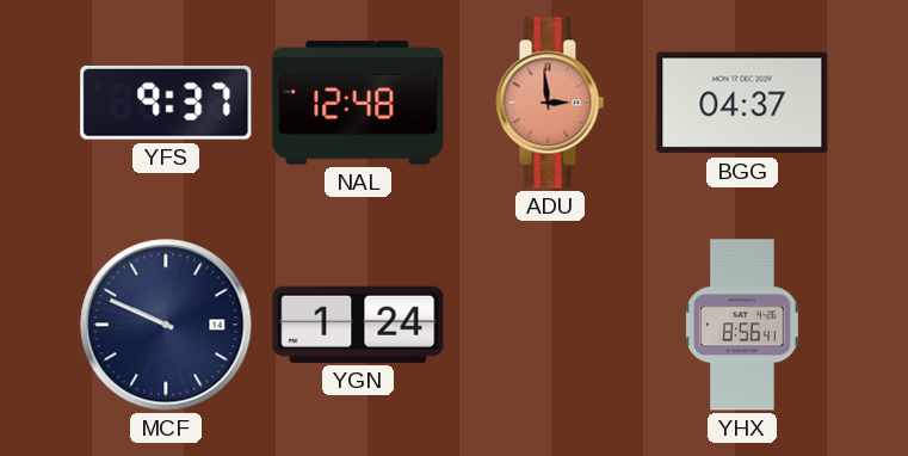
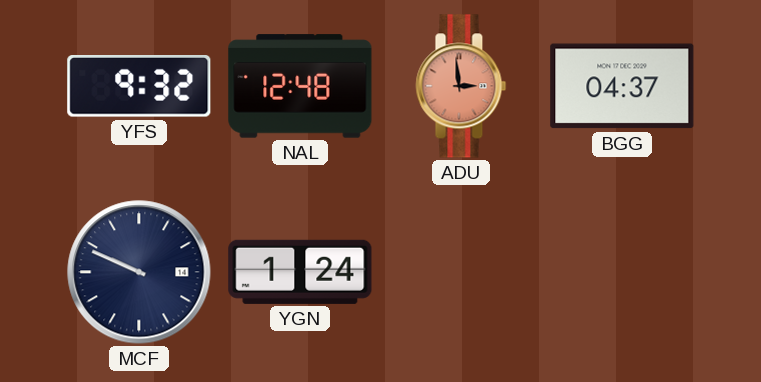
YFS: 9:37 -> 9:32 (139, 87)
YHX: 8:56 -> none (742, 325)
